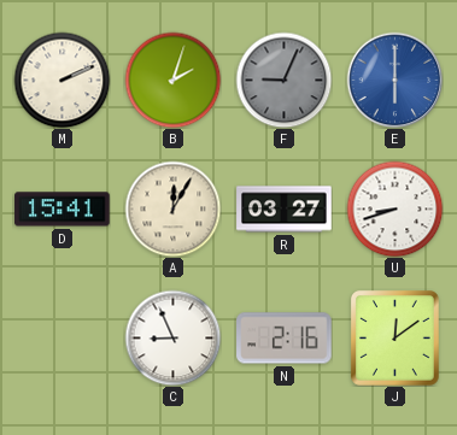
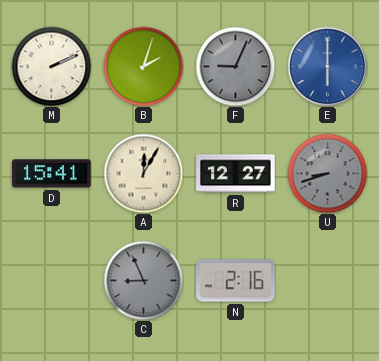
R: 03:27 -> 12:27 (236, 174)
U dial: white -> grey (327, 173)
C dial: white -> grey (143, 280)
J: 12:09 -> none (396, 339)
